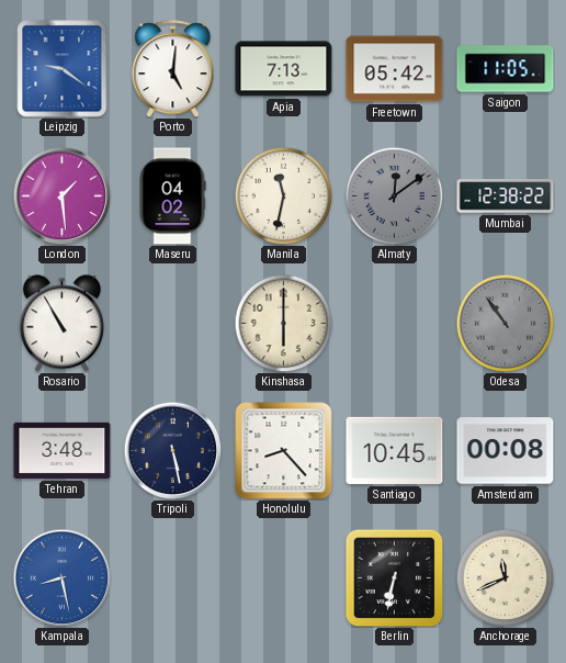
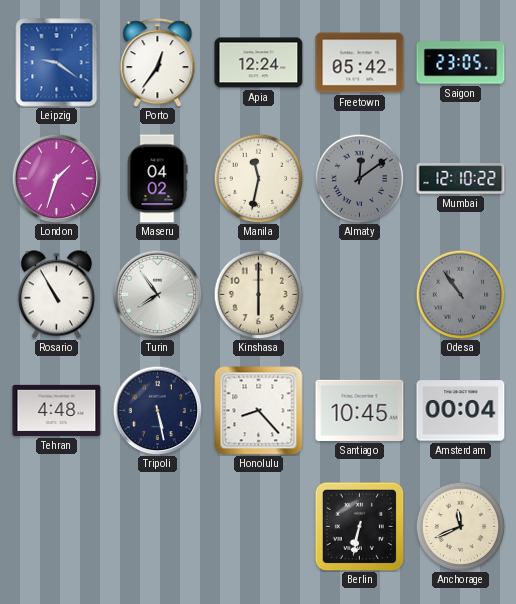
Porto: 5:01 -> 12:36 (158, 63)
Apia: 7:13 -> 12:24 (259, 63)
Saigon: 11:05 -> 23:05 (461, 63)
London: 1:29 -> 1:33 (56, 178)
Mumbai: 12:38 -> 12:10 (461, 179)
Turin: none -> 7:54 (157, 294)
Tehran: 3:48 -> 4:48 (57, 410)
Amsterdam: 00:08 -> 00:04 (461, 411)
Kampala: 8:28 -> none (61, 577)
